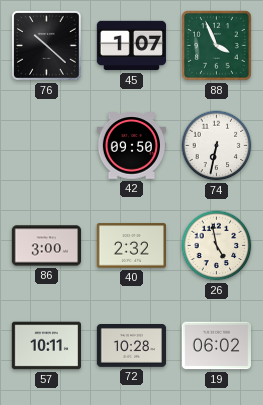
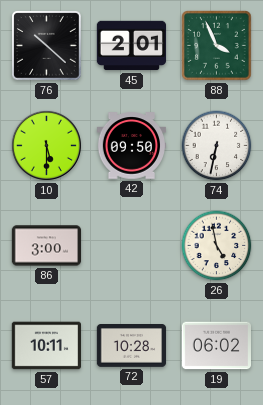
45: 1:07 -> 2:01 (132, 46)
10: none -> 5:30 (46, 145)
40: 2:32 -> none (131, 246)
